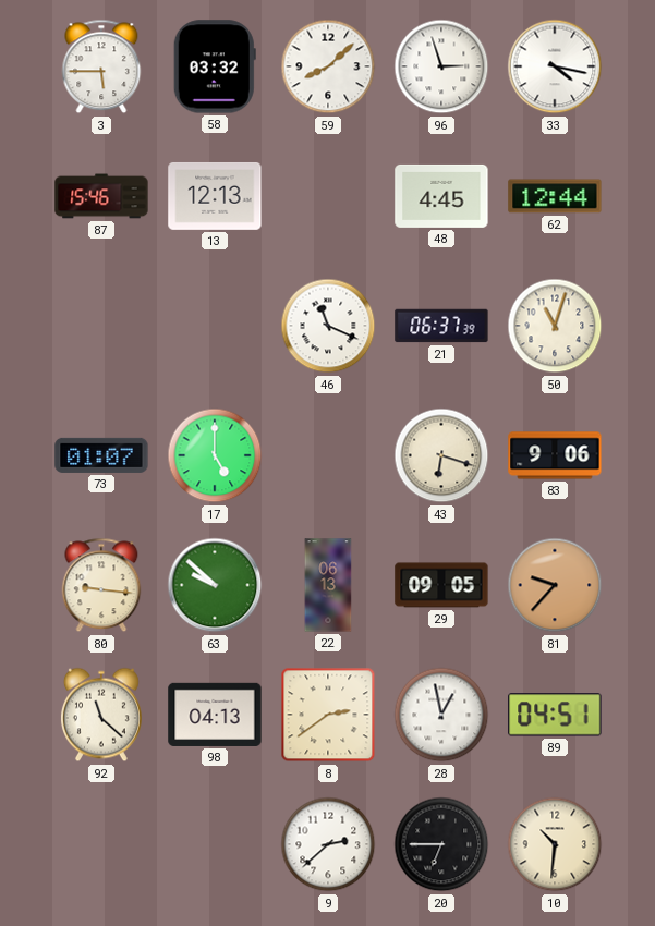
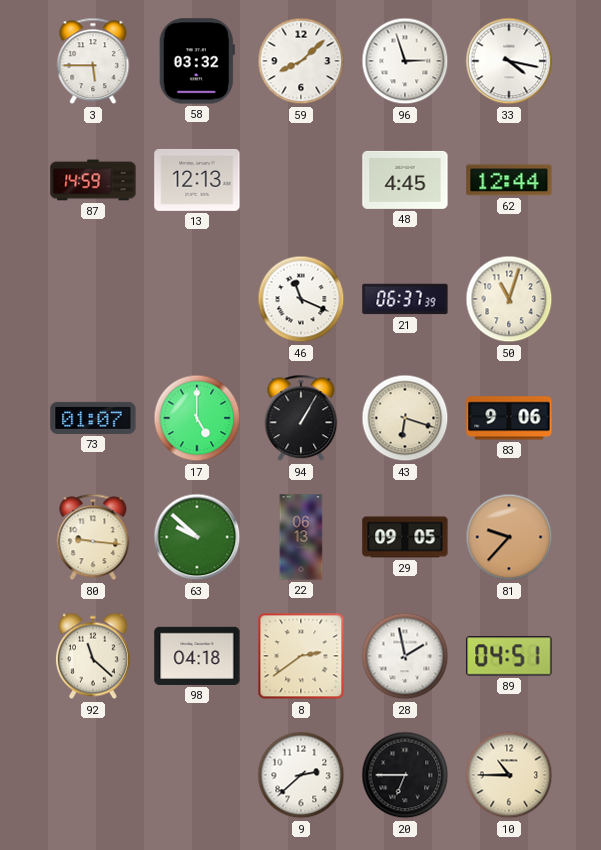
87: 15:46 -> 14:59 (93, 180)
94: none -> 1:05 (301, 418)
98: 04:13 -> 04:18 (197, 656)
28: 12:58 -> 1:58 (405, 656)
10: 10:31 -> 10:45 (509, 775)
